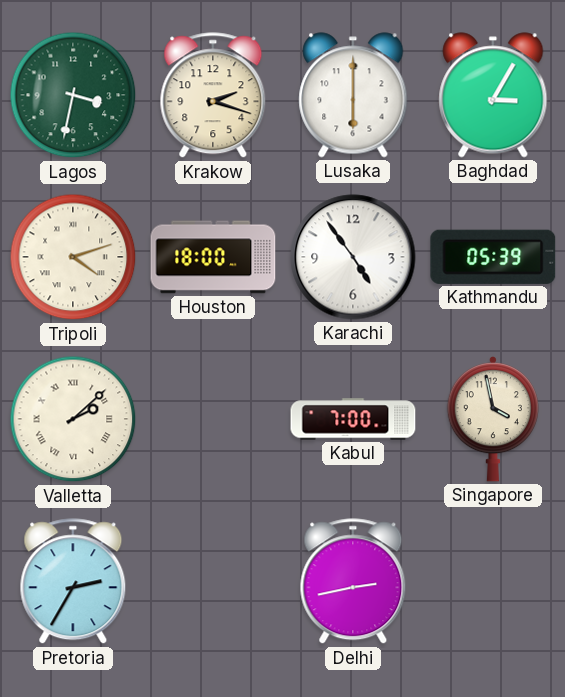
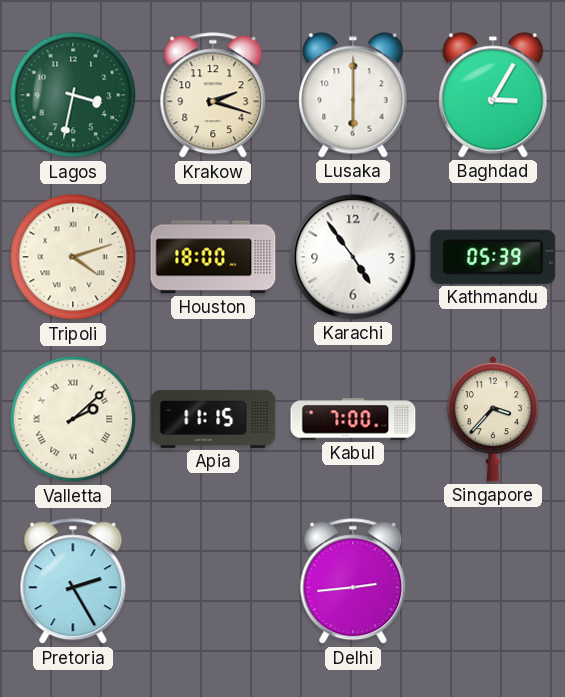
Apia: none -> 11:15 (213, 419)
Singapore: 3:58 -> 3:37 (493, 420)
Pretoria: 2:35 -> 2:25 (73, 582)
Delhi: 2:43 -> 2:44 (353, 582)
